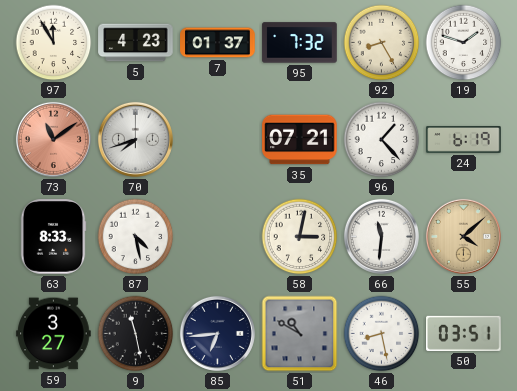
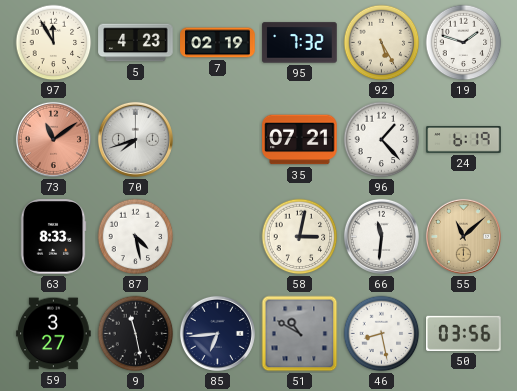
7: 01:37 -> 02:19 (218, 43)
92: 8:25 -> 5:25 (382, 43)
55: 4:08 -> 11:08 (463, 236)
50: 03:51 -> 03:56 (464, 333)
